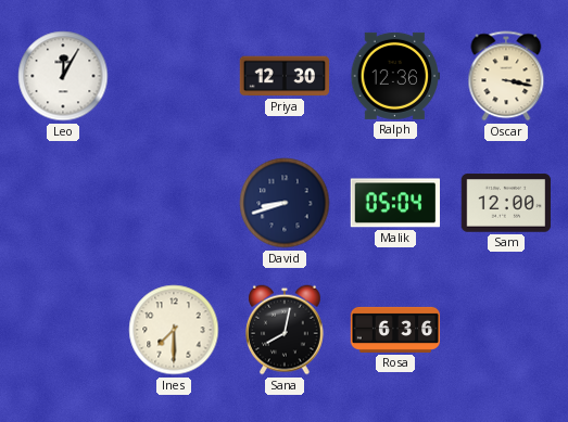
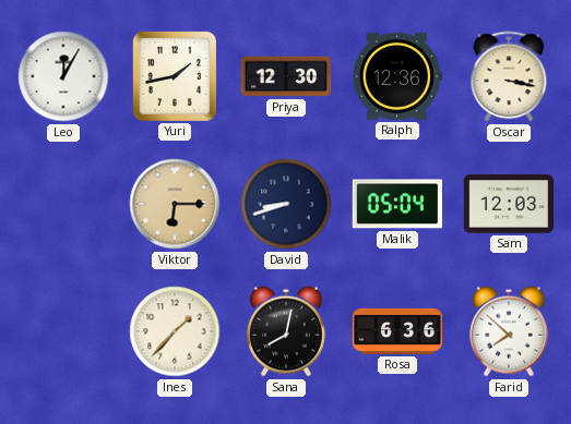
Yuri: none -> 1:43 (174, 75)
Viktor: none -> 6:15 (175, 204)
Sam: 12:00 -> 12:03 (508, 204)
Ines: 7:30 -> 1:37 (175, 331)
Farid: none -> 7:52 (510, 331)
